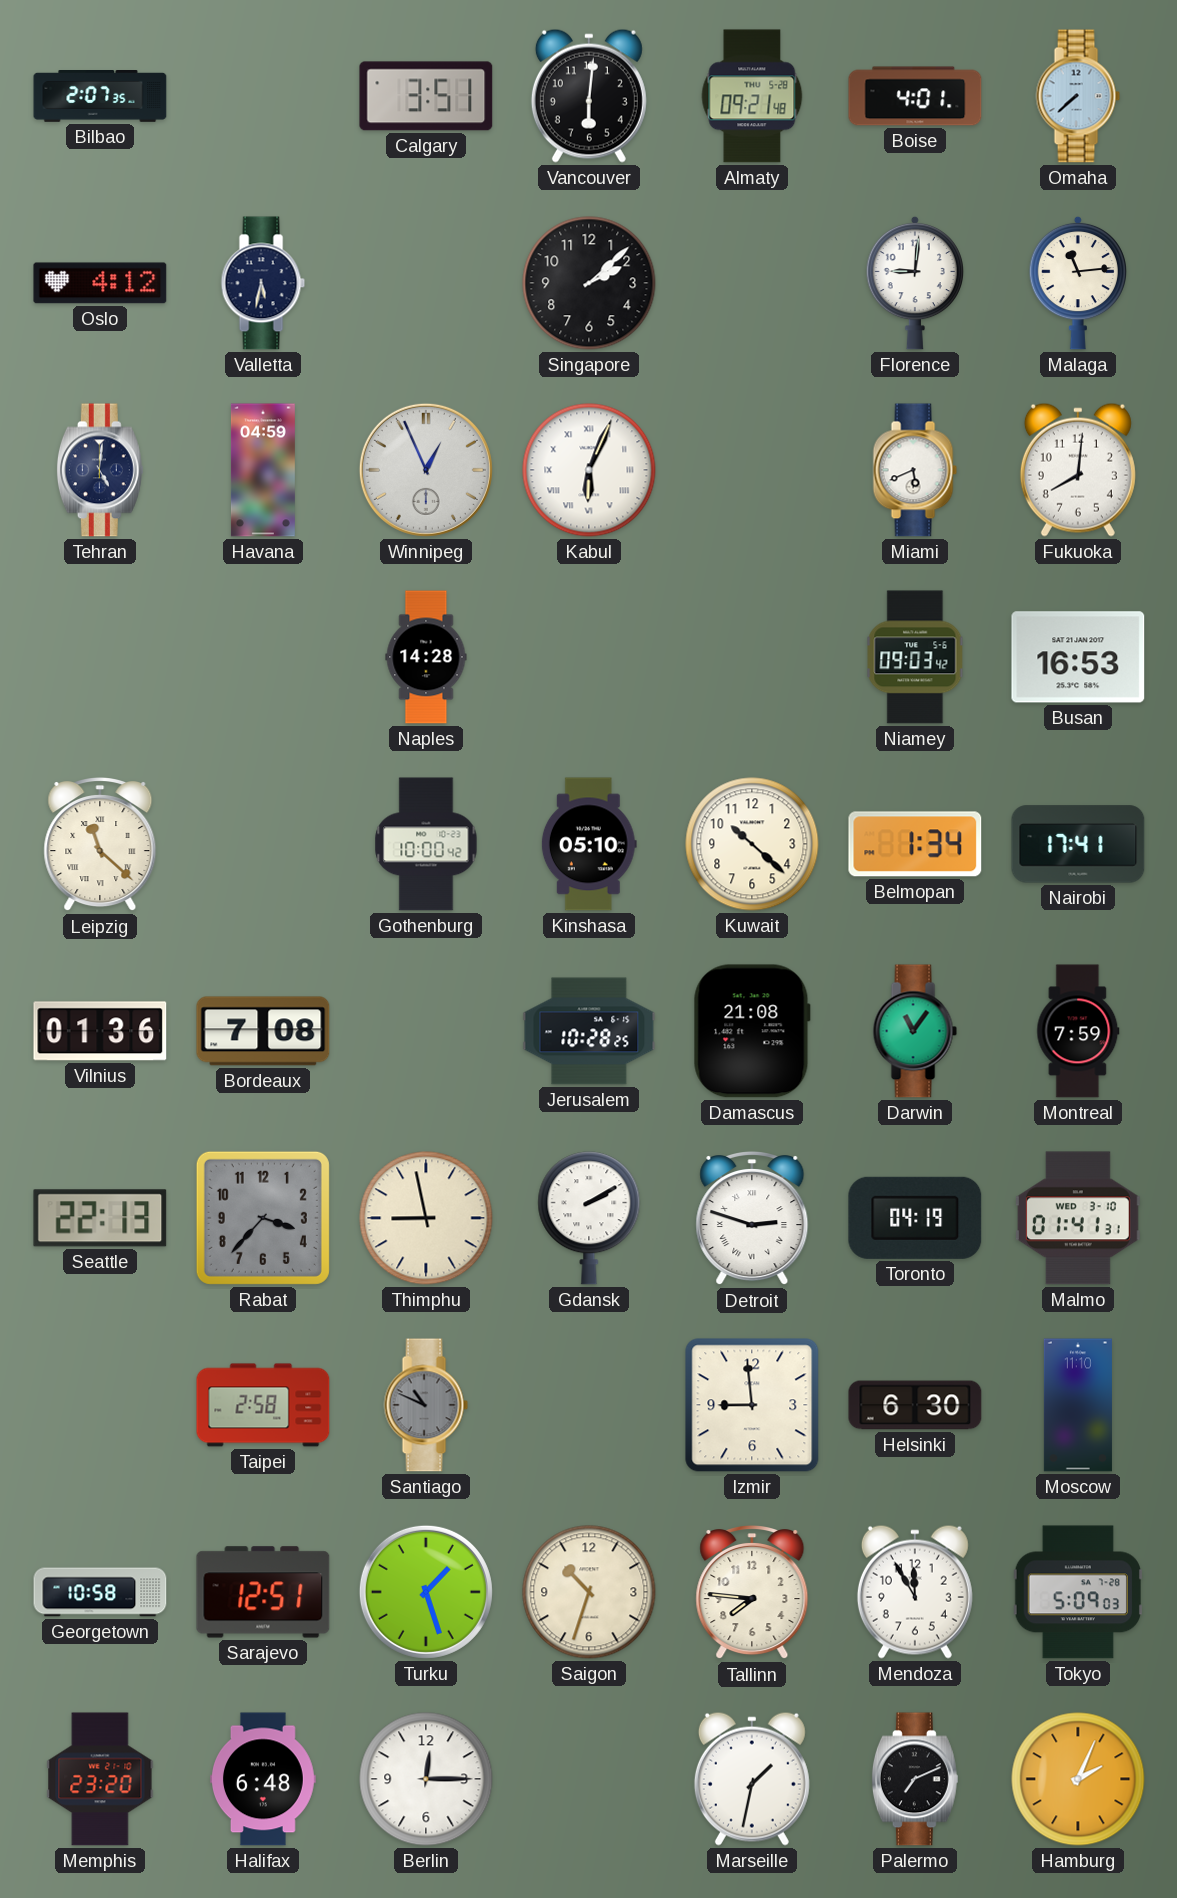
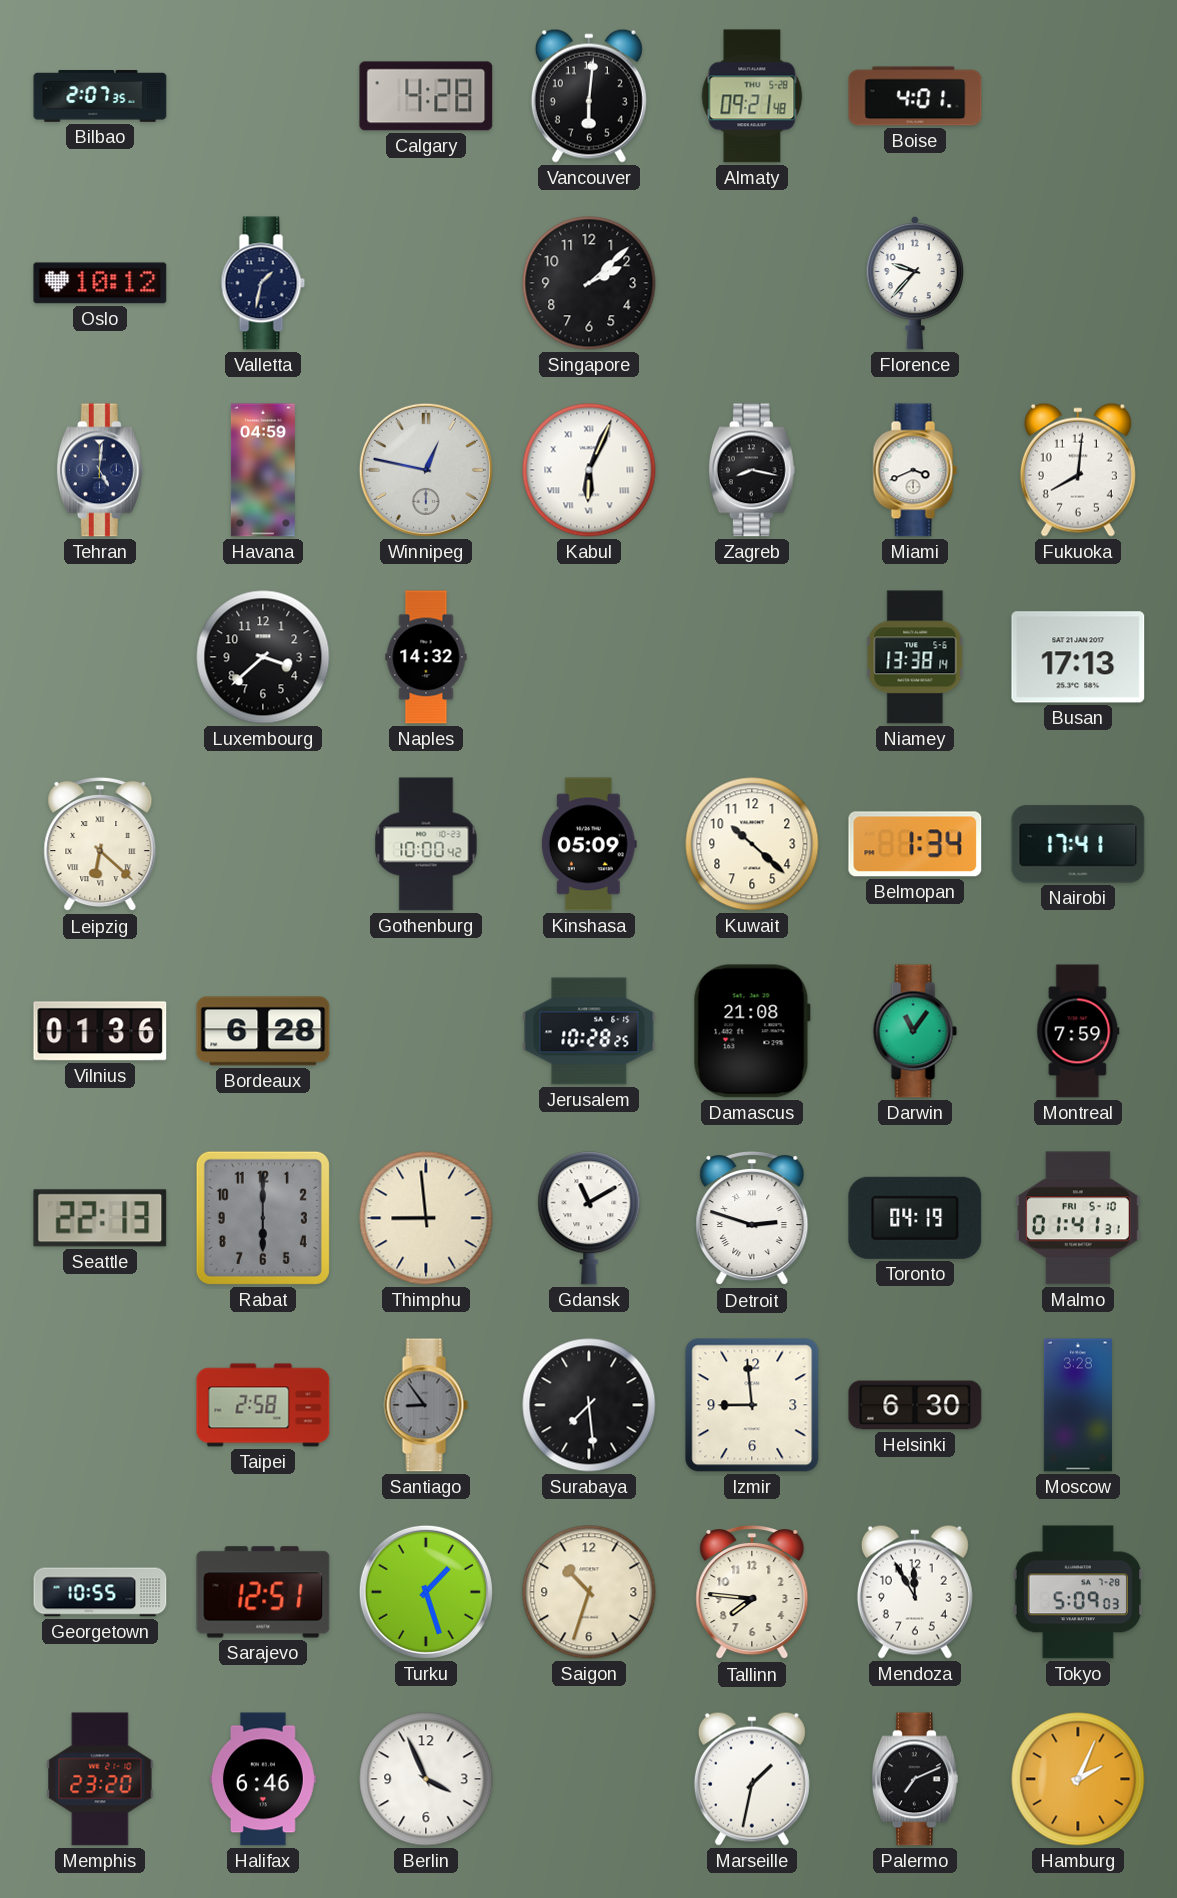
Calgary: 3:51 -> 4:28 (426, 96)
Omaha: 7:38 -> none (1078, 96)
Oslo: 4:12 -> 10:12 (100, 283)
Valletta: 5:32 -> 1:32 (263, 283)
Florence: 9:01 -> 9:37 (914, 283)
Malaga: 11:14 -> none (1077, 283)
Winnipeg: 12:56 -> 12:47 (426, 470)
Zagreb: none -> 8:17 (752, 470)
Miami: 5:41 -> 3:41 (915, 470)
Luxembourg: none -> 3:38 (263, 657)
Naples: 14:28 -> 14:32 (426, 657)
Niamey: 09:03 -> 13:38 (915, 657)
Busan: 16:53 -> 17:13 (1078, 657)
Leipzig: 11:22 -> 6:22 (100, 845)
Kinshasa: 05:10 -> 05:09 (589, 844)
Bordeaux: 7:08 -> 6:28 (263, 1031)
Rabat: 3:37 -> 6:00 (263, 1218)
Thimphu: 8:58 -> 8:59 (426, 1218)
Gdansk: 2:10 -> 11:10 (589, 1218)
Malmo date: WED 3-10 -> FRI 5-10 (1078, 1218)
Santiago: 10:49 -> 8:54 (426, 1405)
Surabaya: none -> 7:29 (589, 1405)
Moscow: 11:10 -> 3:28 (1078, 1405)
Georgetown: 10:58 -> 10:55 (100, 1592)
Halifax: 6:48 -> 6:46 (264, 1779)
Berlin: 12:15 -> 3:56 (426, 1779)
